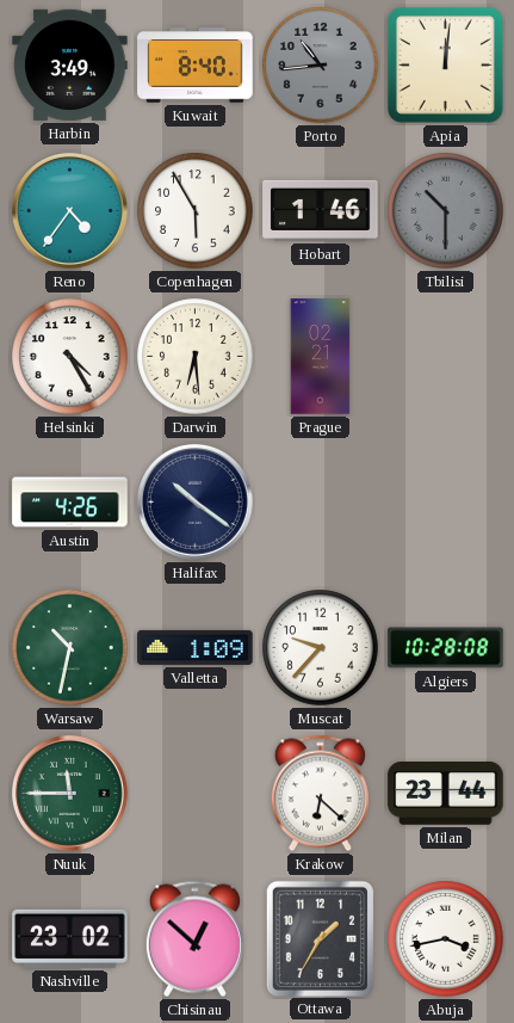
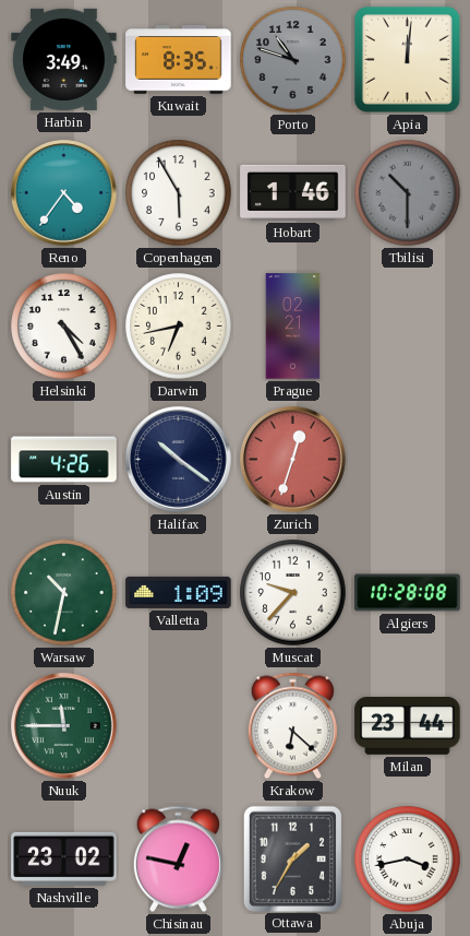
Kuwait: 8:40 -> 8:35 (179, 60)
Porto: 10:44 -> 10:48 (293, 60)
Darwin: 6:29 -> 6:43 (179, 327)
Zurich: none -> 12:33 (292, 459)
Chisinau: 12:52 -> 12:47 (178, 860)
